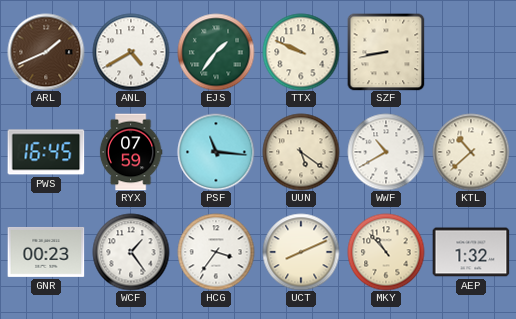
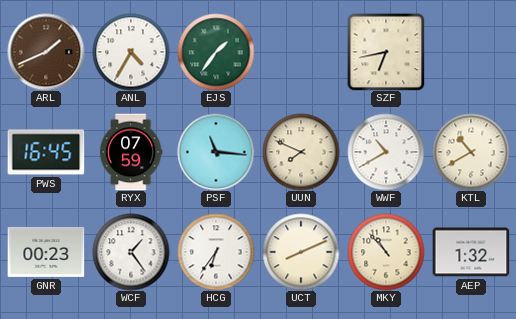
ANL: 4:40 -> 4:35 (131, 52)
TTX: 9:49 -> none (301, 52)
SZF: 8:43 -> 6:43 (386, 52)
UUN: 5:21 -> 7:49 (301, 152)
KTL: 10:38 -> 10:40 (471, 152)
HCG: 3:36 -> 6:36 (216, 252)
